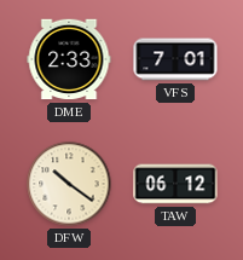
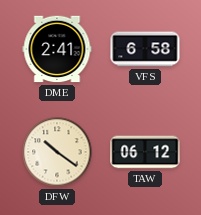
DME: 2:33 -> 2:41 (57, 49)
VFS: 7:01 -> 6:58 (145, 49)
